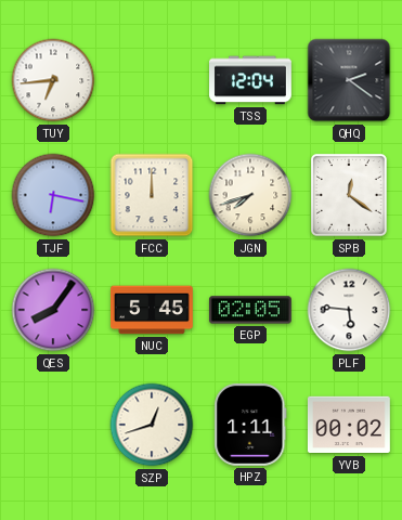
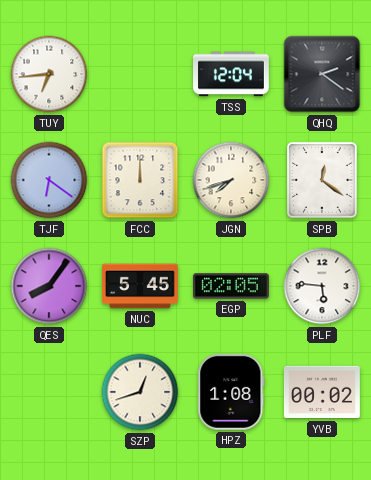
TJF: 6:17 -> 6:21 (49, 180)
HPZ: 1:11 -> 1:08 (231, 392)
